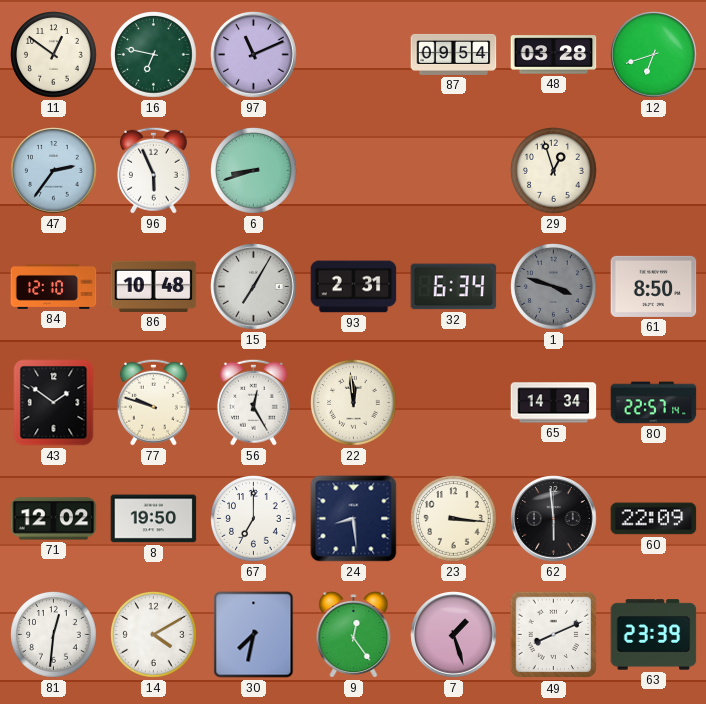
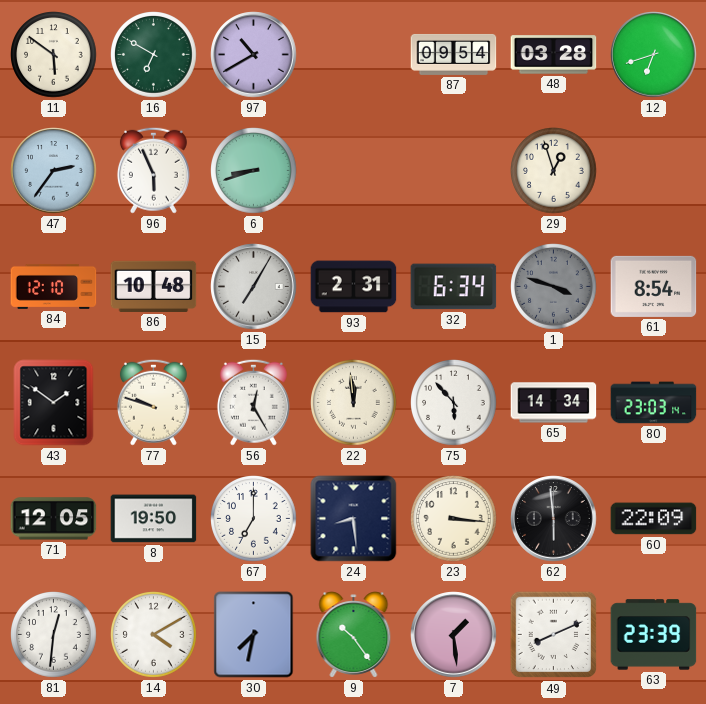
11: 12:51 -> 5:51 (54, 55)
16: 6:47 -> 6:50 (154, 55)
97: 11:11 -> 10:40 (254, 55)
61: 8:50 -> 8:54 (654, 286)
75: none -> 5:53 (454, 403)
80: 22:57 -> 23:03 (654, 403)
71: 12:02 -> 12:05 (54, 519)
9: 12:24 -> 10:24 (354, 635)
7: 1:27 -> 1:29 (454, 635)
